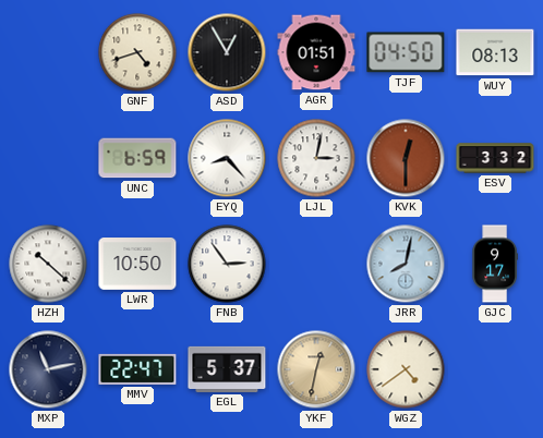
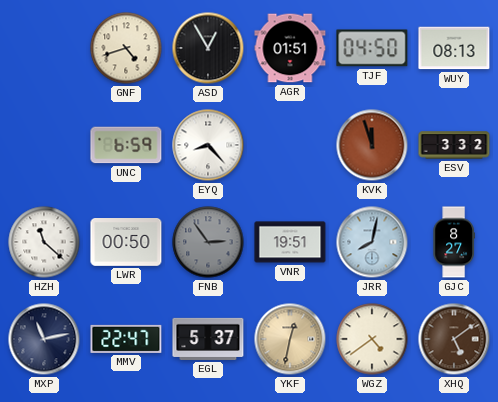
LJL: 3:02 -> none (316, 158)
KVK: 12:30 -> 11:57 (372, 145)
HZH: 10:22 -> 11:22 (44, 242)
LWR: 10:50 -> 00:50 (126, 243)
FNB dial: white -> grey (208, 242)
VNR: none -> 19:51 (290, 242)
GJC: 9:17 -> 8:27 (454, 242)
XHQ: none -> 5:09 (454, 339)
